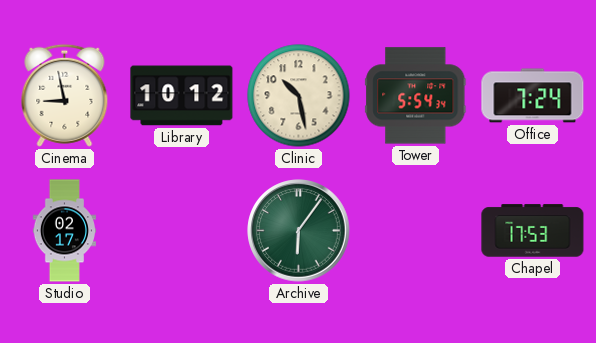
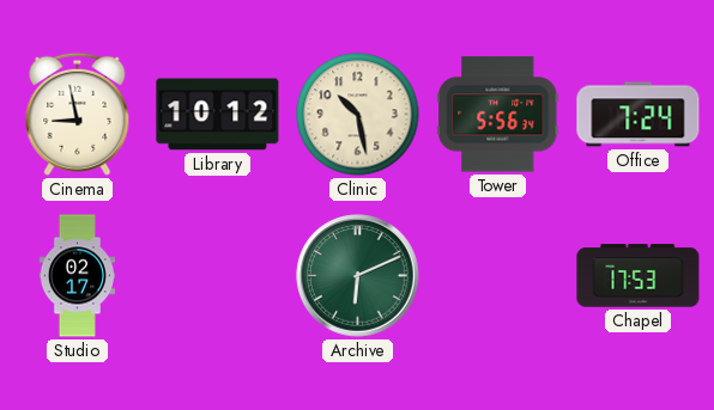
Tower: 5:54 -> 5:56 (498, 115)
Archive: 6:06 -> 6:11 (358, 276)
